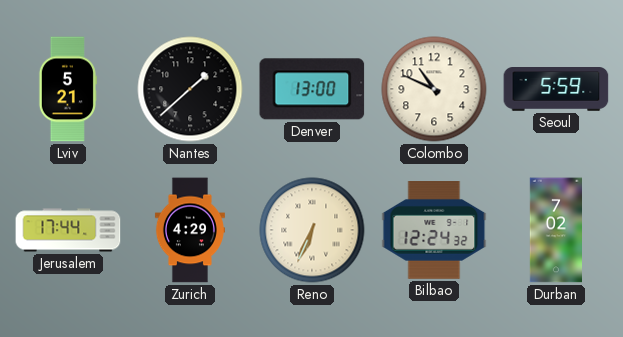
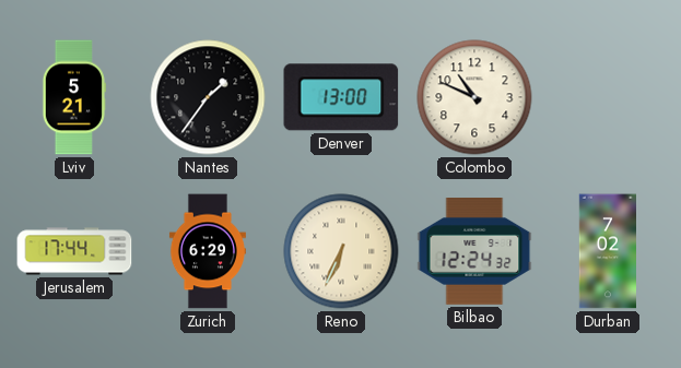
Nantes: 1:38 -> 1:36 (208, 97)
Seoul: 5:59 -> none (556, 90)
Zurich: 4:29 -> 6:29 (208, 251)
